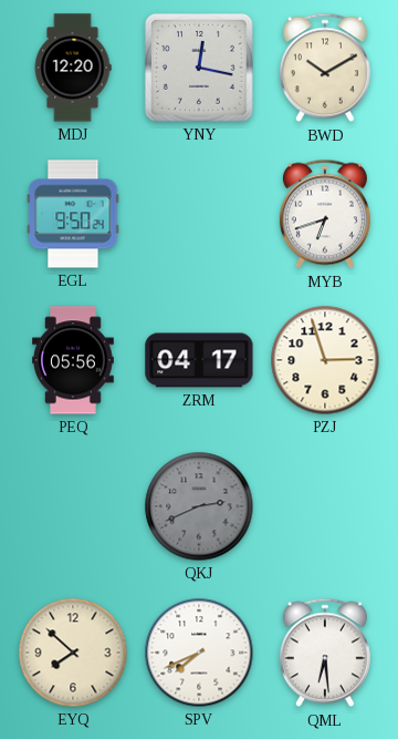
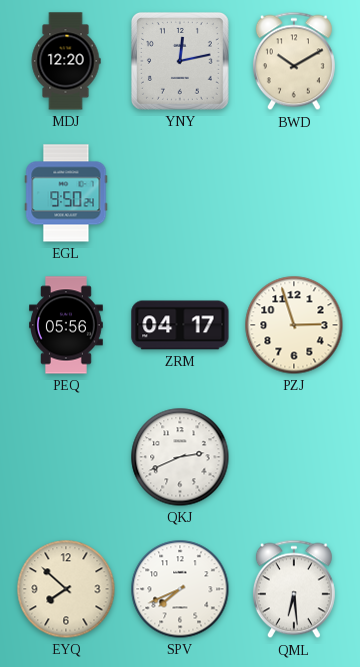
YNY: 12:17 -> 12:13 (180, 61)
MYB: 6:42 -> none (325, 214)
QKJ dial: grey -> white (180, 457)
